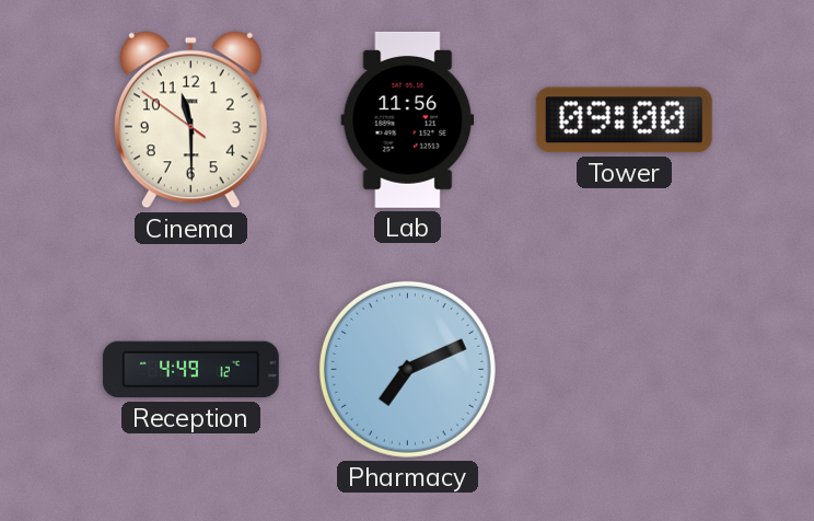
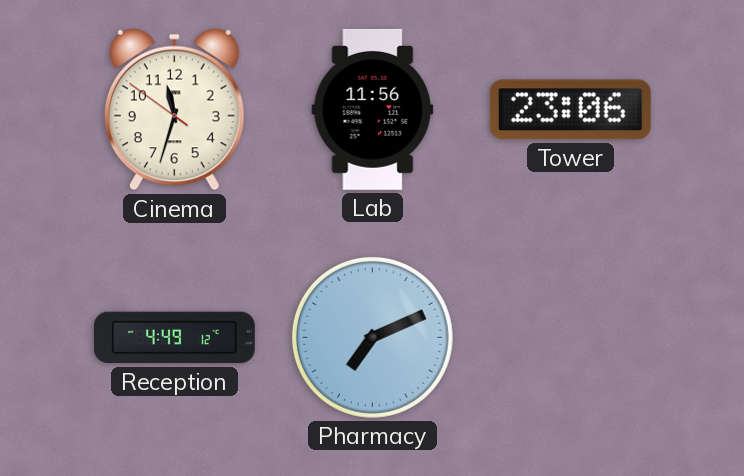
Cinema: 11:29 -> 11:32 (174, 110)
Tower: 09:00 -> 23:06 (570, 110)
